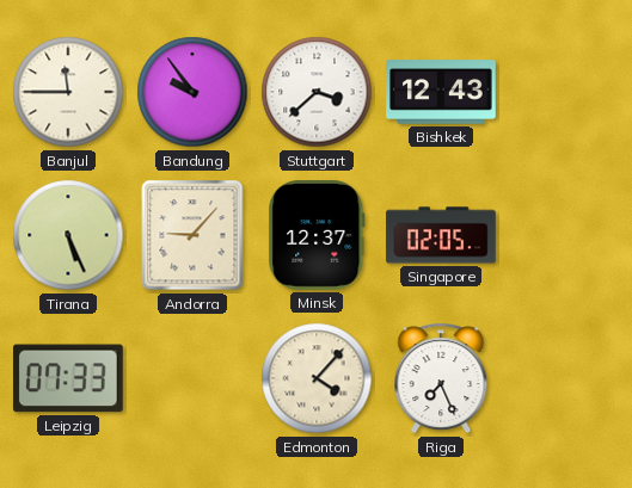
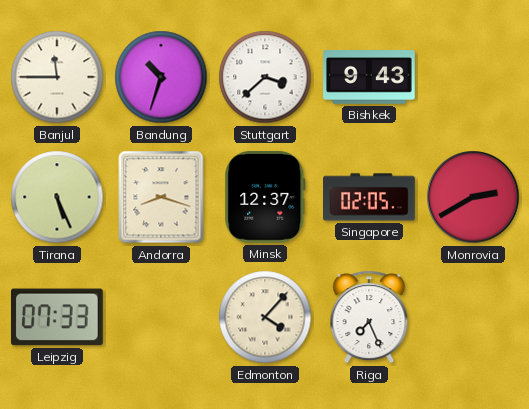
Bandung: 9:54 -> 10:33 (161, 77)
Bishkek: 12:43 -> 9:43 (369, 77)
Andorra: 9:07 -> 8:18 (161, 197)
Monrovia: none -> 2:40 (473, 197)
